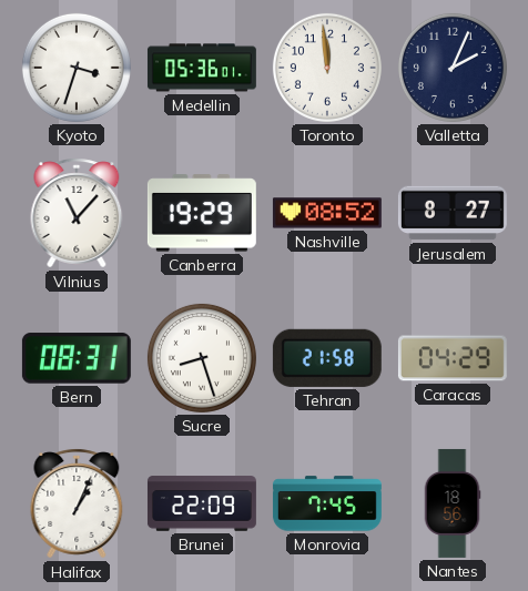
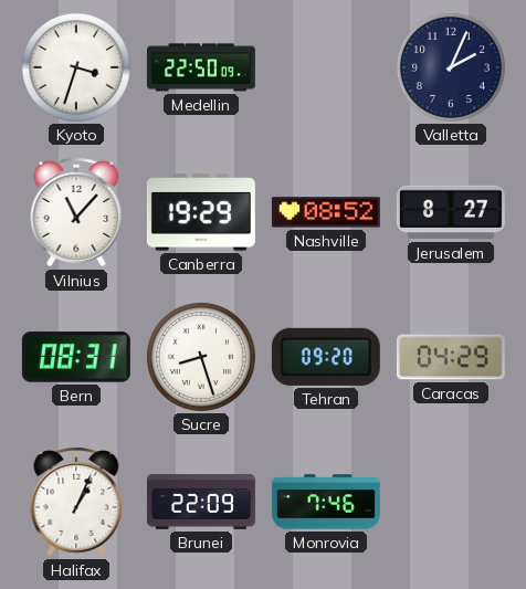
Medellin: 05:36 -> 22:50 (201, 67)
Toronto: 11:59 -> none (327, 68)
Tehran: 21:58 -> 09:20 (326, 357)
Monrovia: 7:45 -> 7:46 (326, 502)
Nantes: 18:56 -> none (453, 503)
